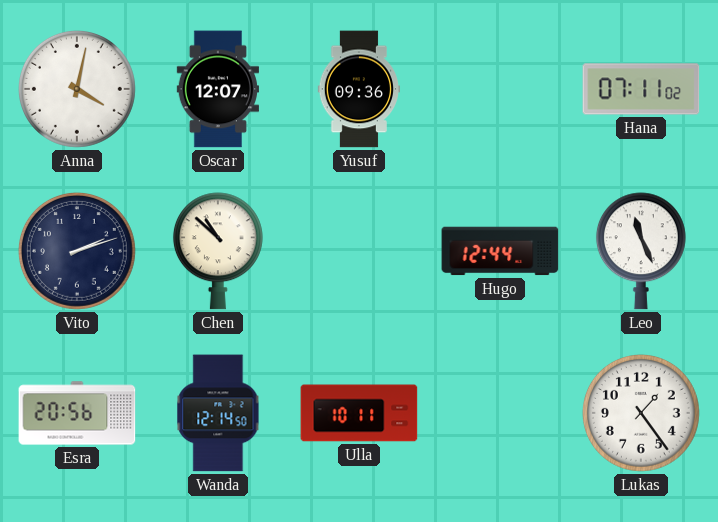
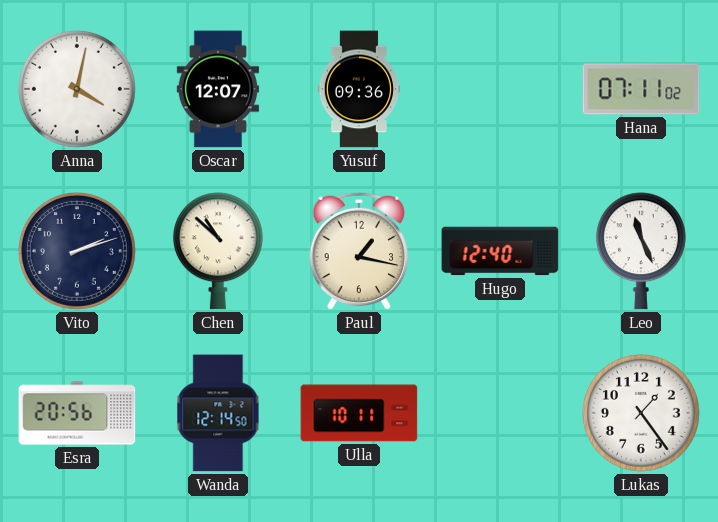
Paul: none -> 1:17 (358, 251)
Hugo: 12:44 -> 12:40 (500, 251)
